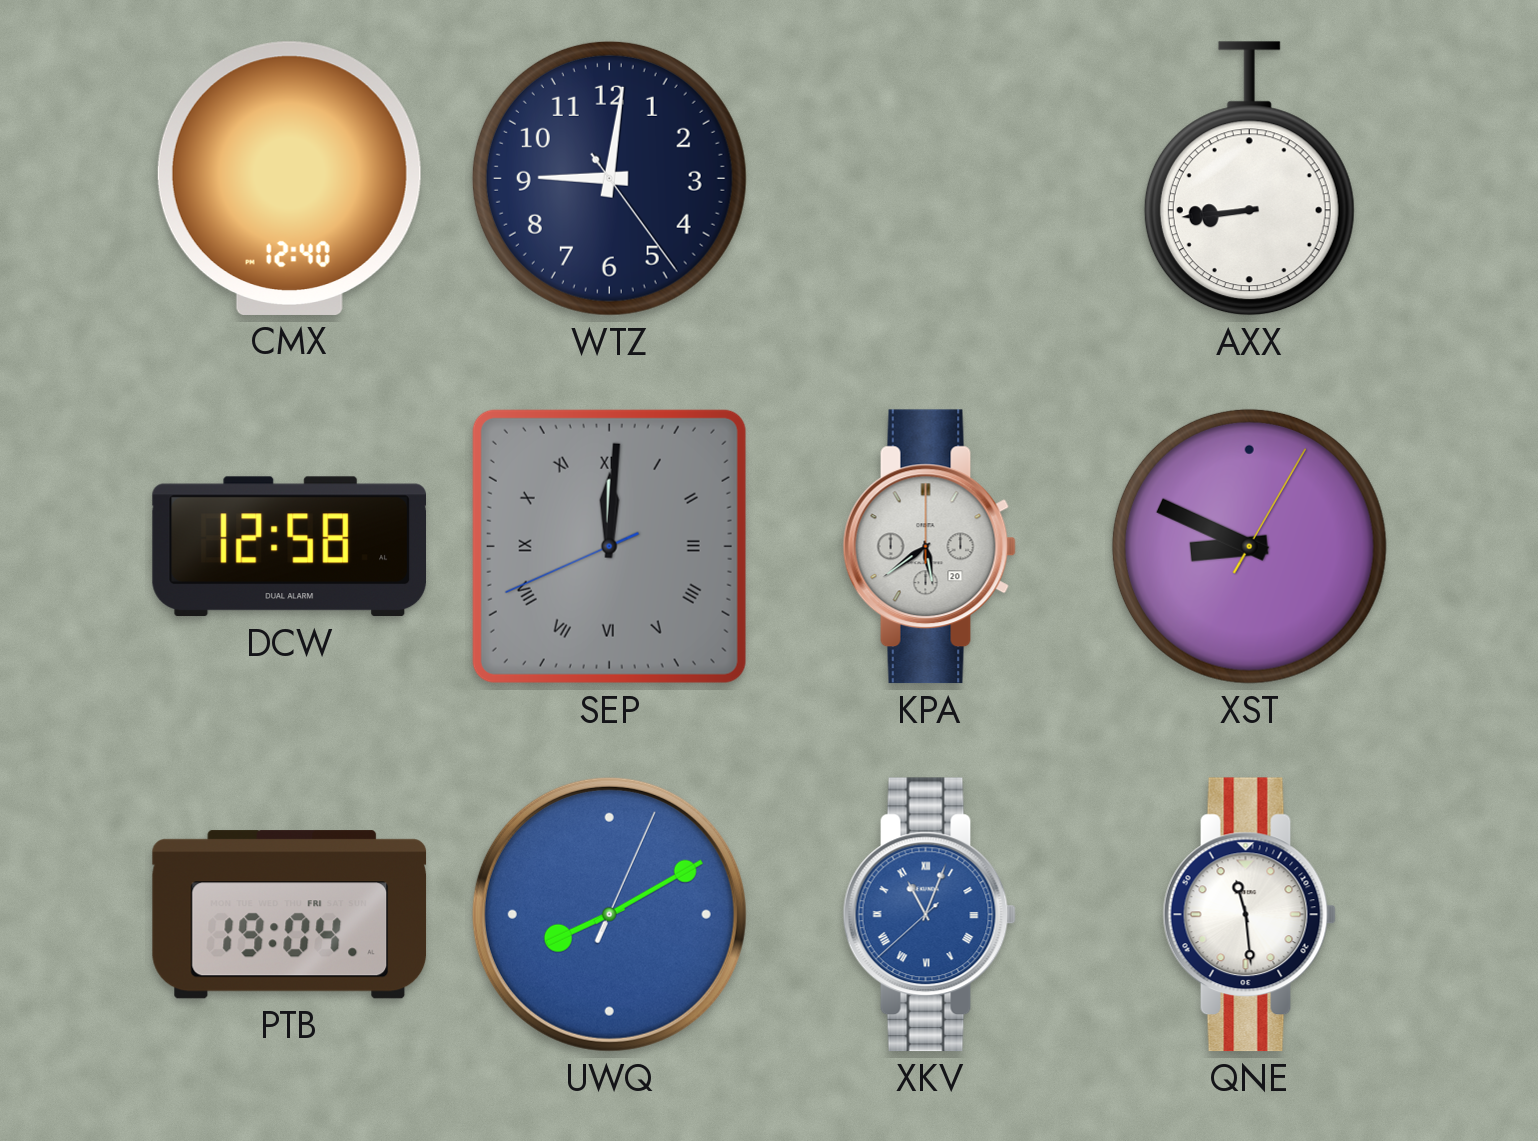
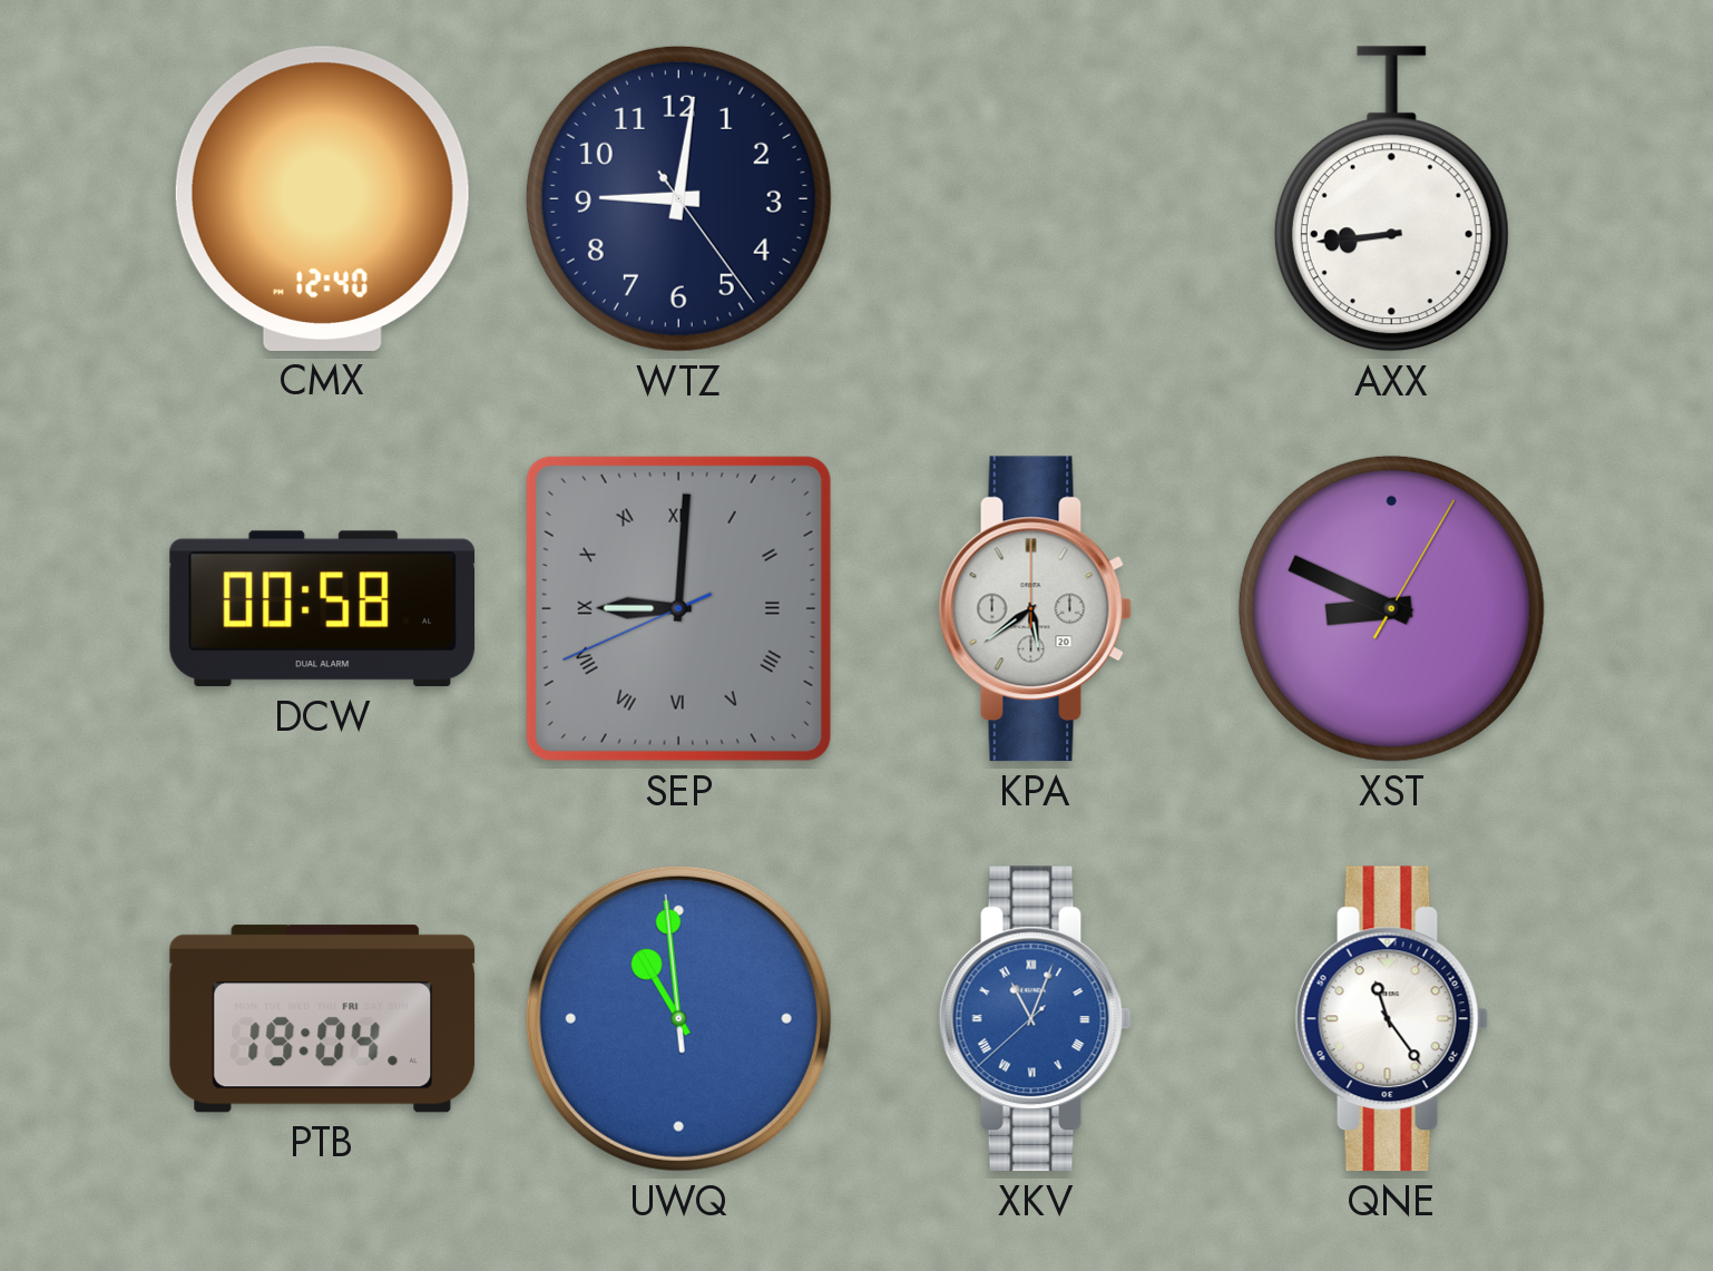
DCW: 12:58 -> 00:58 (322, 609)
SEP: 12:00 -> 9:00 (678, 608)
UWQ: 8:10 -> 10:58 (678, 1018)
QNE: 11:29 -> 11:24 (1391, 1019)
